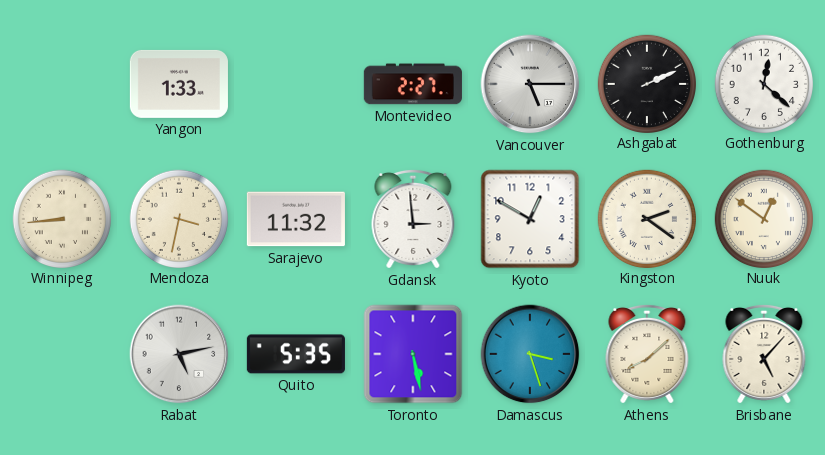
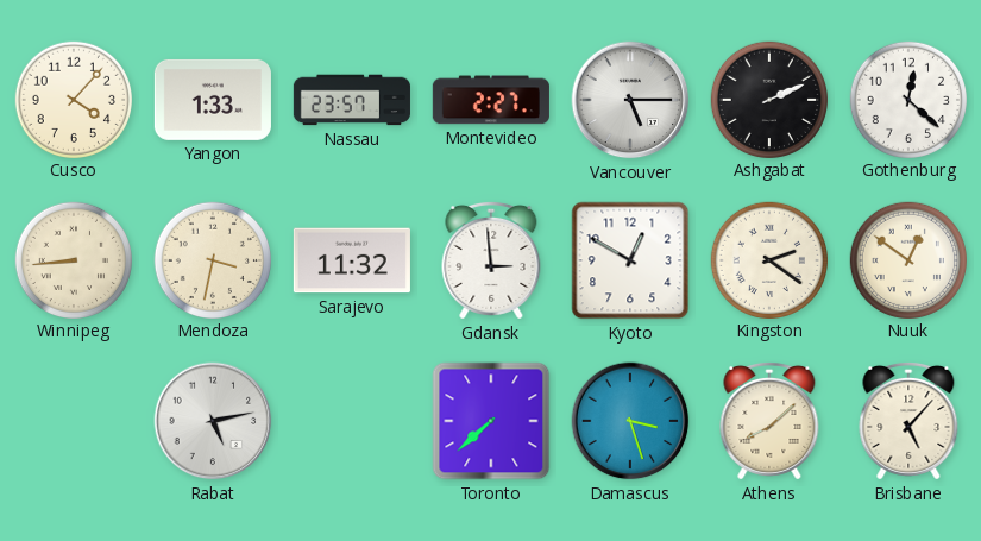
Cusco: none -> 4:07 (73, 99)
Nassau: none -> 23:57 (352, 100)
Quito: 5:35 -> none (296, 354)
Toronto: 5:28 -> 7:38 (491, 421)
